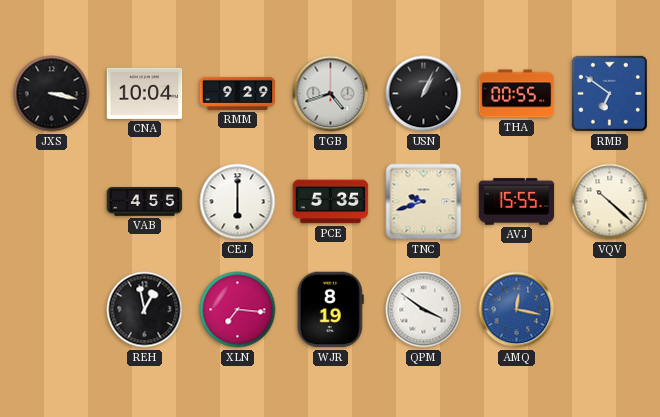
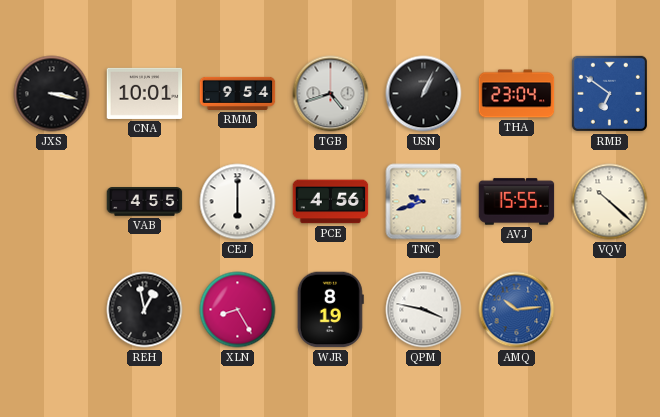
CNA: 10:04 -> 10:01 (145, 93)
RMM: 9:29 -> 9:54 (238, 93)
THA: 00:55 -> 23:04 (517, 94)
PCE: 5:35 -> 4:56 (331, 202)
XLN: 7:16 -> 8:25 (238, 310)
QPM: 3:51 -> 3:47 (424, 310)
AMQ: 12:17 -> 10:14 (517, 310)
